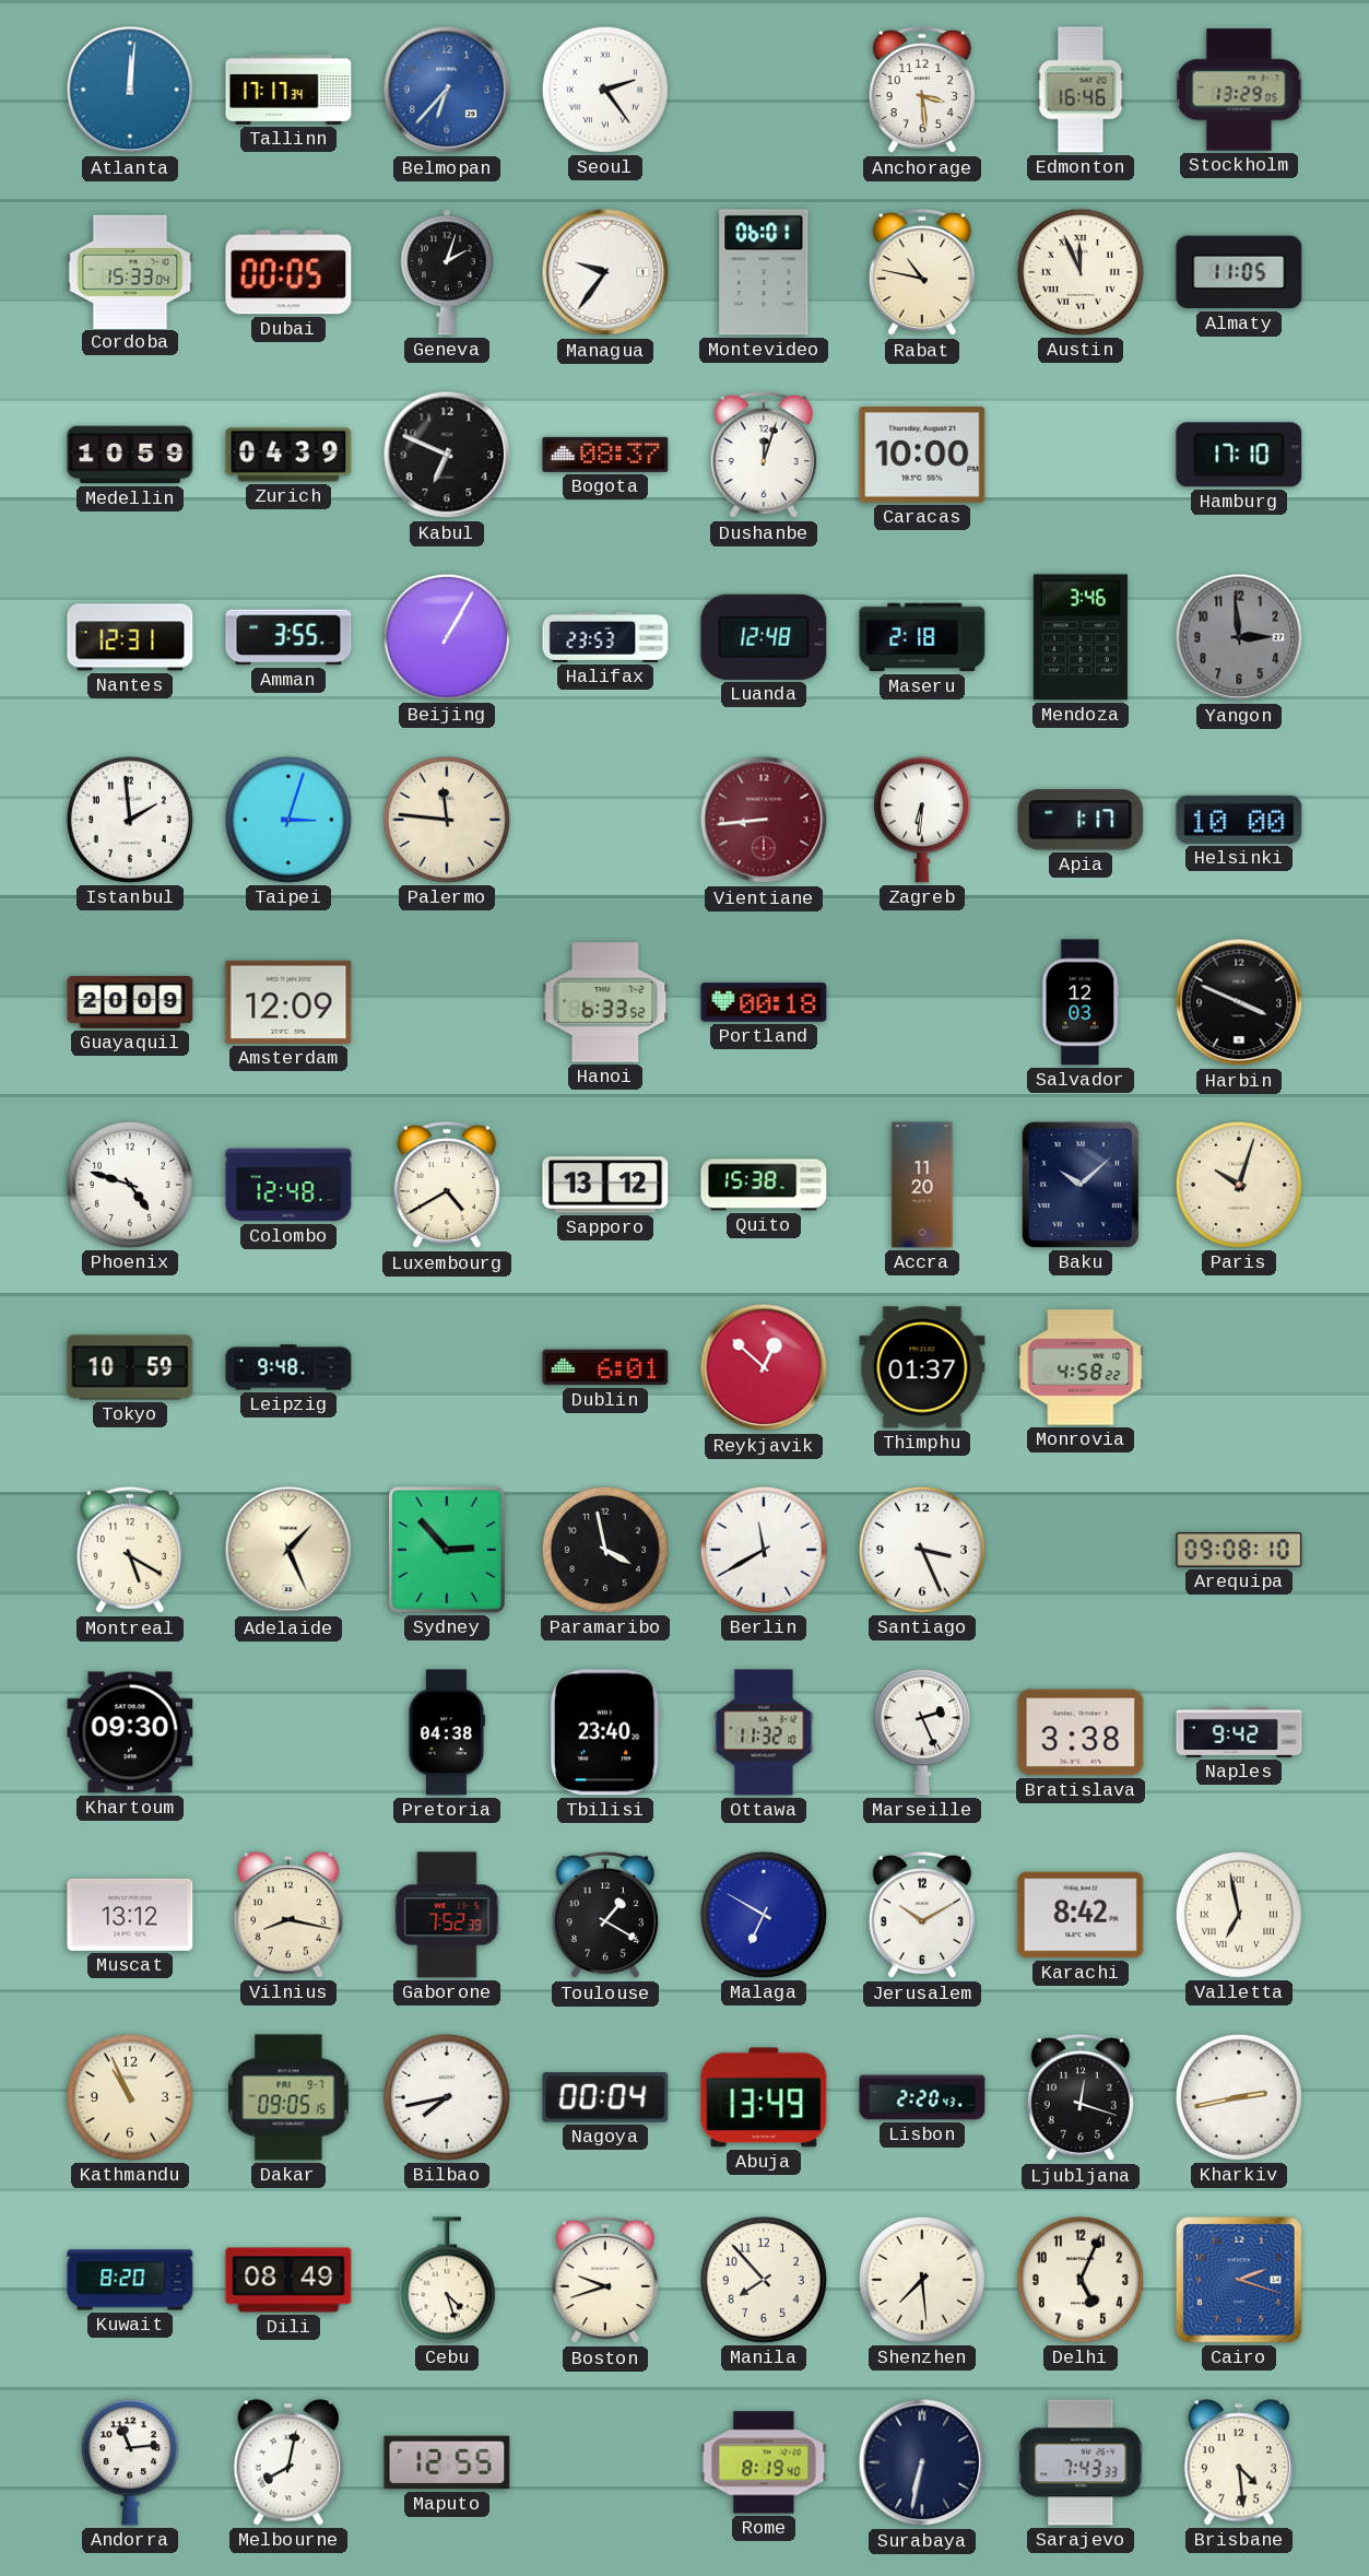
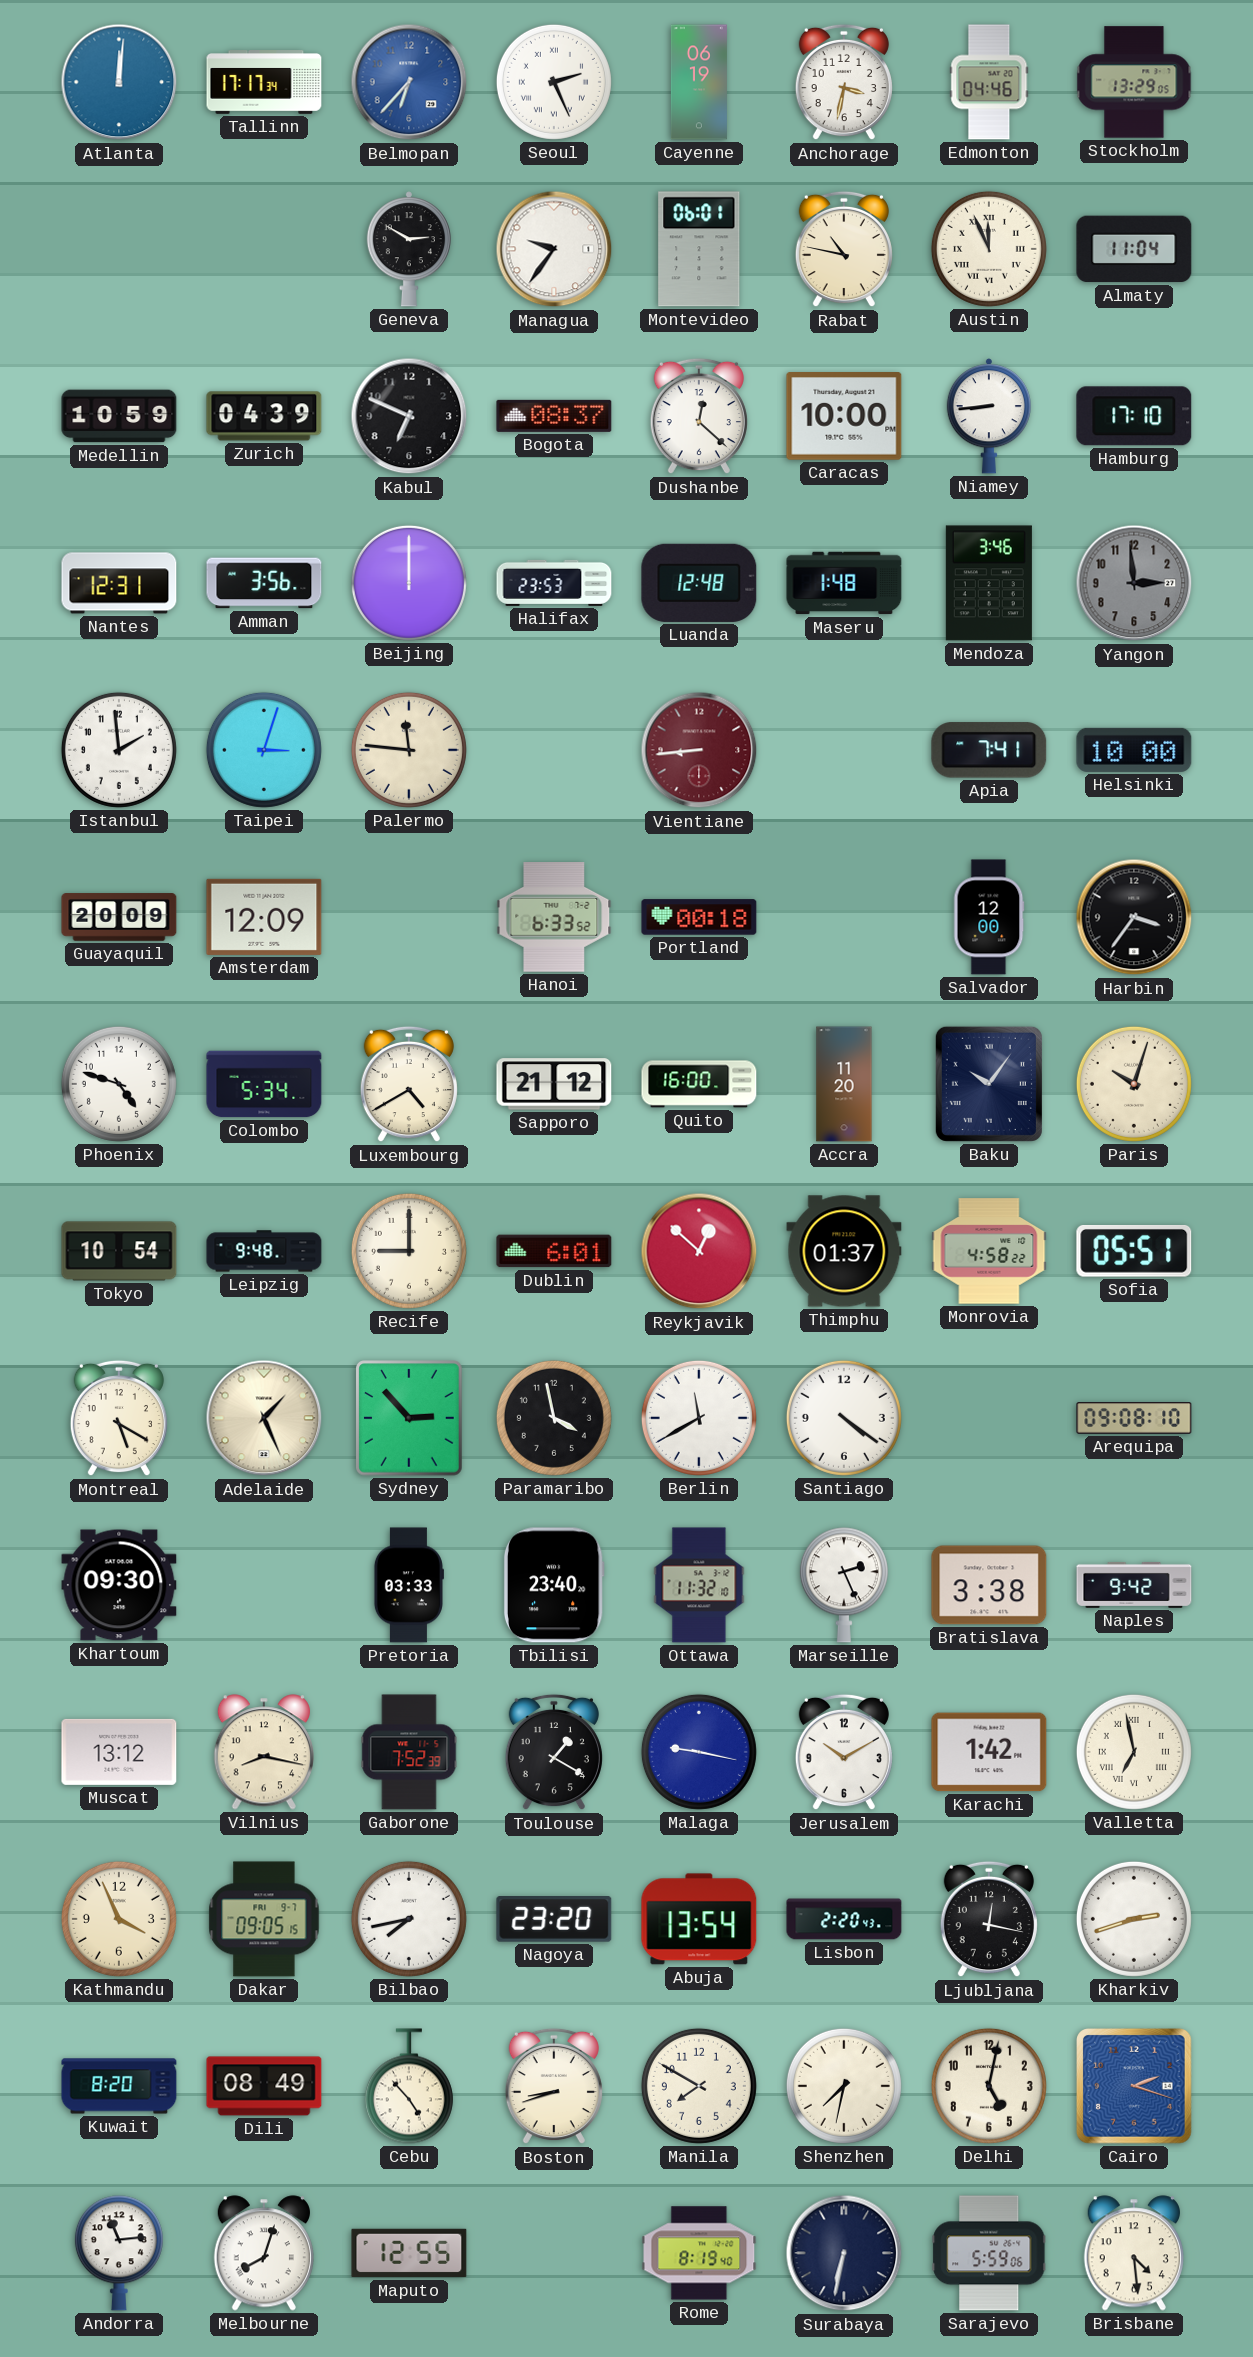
Seoul: 2:24 -> 2:26 (554, 82)
Cayenne: none -> 06:19 (699, 82)
Anchorage: 3:29 -> 3:32 (844, 82)
Edmonton: 16:46 -> 04:46 (989, 82)
Cordoba: 15:33 -> none (130, 271)
Dubai: 00:05 -> none (288, 272)
Geneva: 2:03 -> 2:50 (409, 249)
Almaty: 11:05 -> 11:04 (1134, 249)
Dushanbe: 12:03 -> 12:22 (699, 416)
Niamey: none -> 8:44 (989, 416)
Amman: 3:55 -> 3:56 (264, 583)
Beijing: 1:05 -> 12:00 (409, 583)
Maseru: 2:18 -> 1:48 (844, 583)
Zagreb: 6:31 -> none (922, 820)
Apia: 1:17 -> 7:41 (989, 750)
Salvador: 12:03 -> 12:00 (989, 917)
Harbin: 3:49 -> 3:36 (1134, 917)
Colombo: 12:48 -> 5:34 (264, 1084)
Sapporo: 13:12 -> 21:12 (554, 1084)
Quito: 15:38 -> 16:00 (699, 1084)
Baku: 10:08 -> 10:06 (989, 1084)
Tokyo: 10:59 -> 10:54 (119, 1251)
Recife: none -> 9:00 (409, 1251)
Sofia: none -> 05:51 (1134, 1251)
Santiago: 3:26 -> 4:21 (844, 1418)
Pretoria: 04:38 -> 03:33 (408, 1585)
Malaga: 6:50 -> 9:17 (699, 1752)
Karachi: 8:42 -> 1:42 (989, 1752)
Kathmandu: 10:56 -> 3:56 (119, 1919)
Nagoya: 00:04 -> 23:20 (554, 1920)
Abuja: 13:49 -> 13:54 (699, 1919)
Ljubljana: 12:18 -> 12:17 (989, 1919)
Kharkiv: 2:43 -> 2:42 (1134, 1919)
Cebu: 4:27 -> 4:53 (409, 2086)
Boston: 9:42 -> 8:42 (554, 2086)
Manila: 7:53 -> 7:50 (699, 2086)
Shenzhen: 7:29 -> 7:32 (844, 2086)
Delhi: 5:04 -> 5:02 (989, 2086)
Melbourne: 8:02 -> 8:03 (264, 2253)
Sarajevo: 7:43 -> 5:59 (989, 2253)
